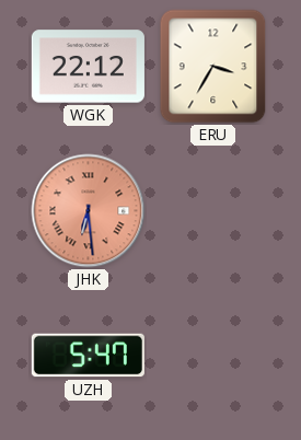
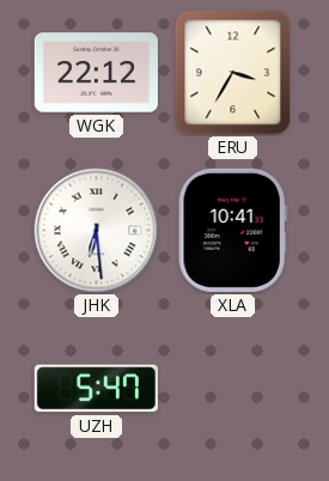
JHK dial: salmon -> white (97, 231)
XLA: none -> 10:41 (232, 230)
